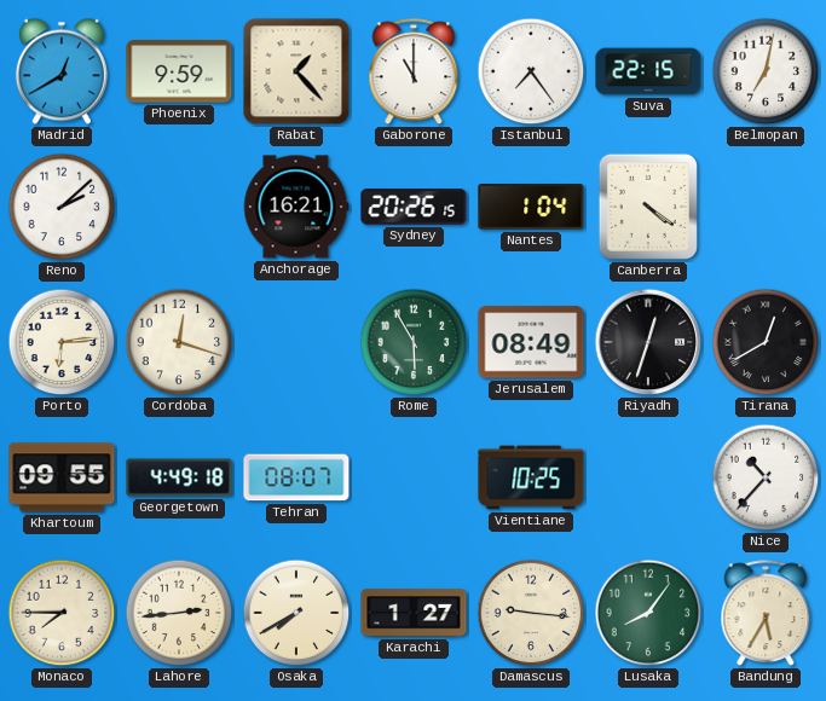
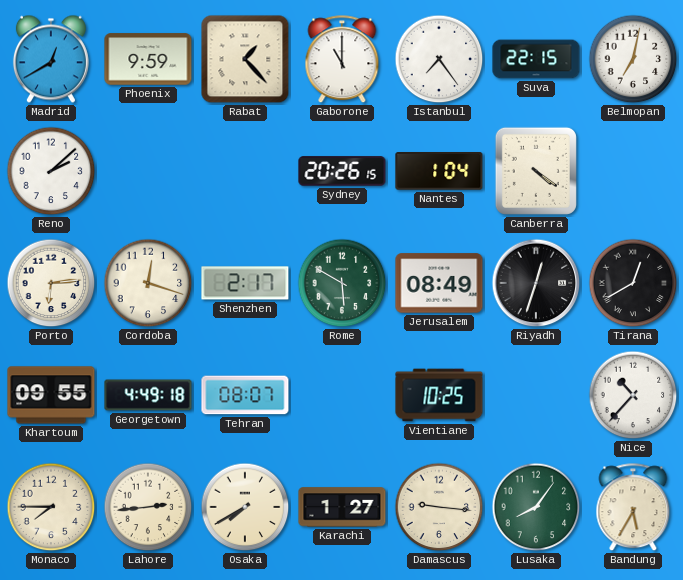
Anchorage: 16:21 -> none (296, 207)
Shenzhen: none -> 2:17 (245, 283)
Rome: 5:55 -> 5:50 (342, 283)
